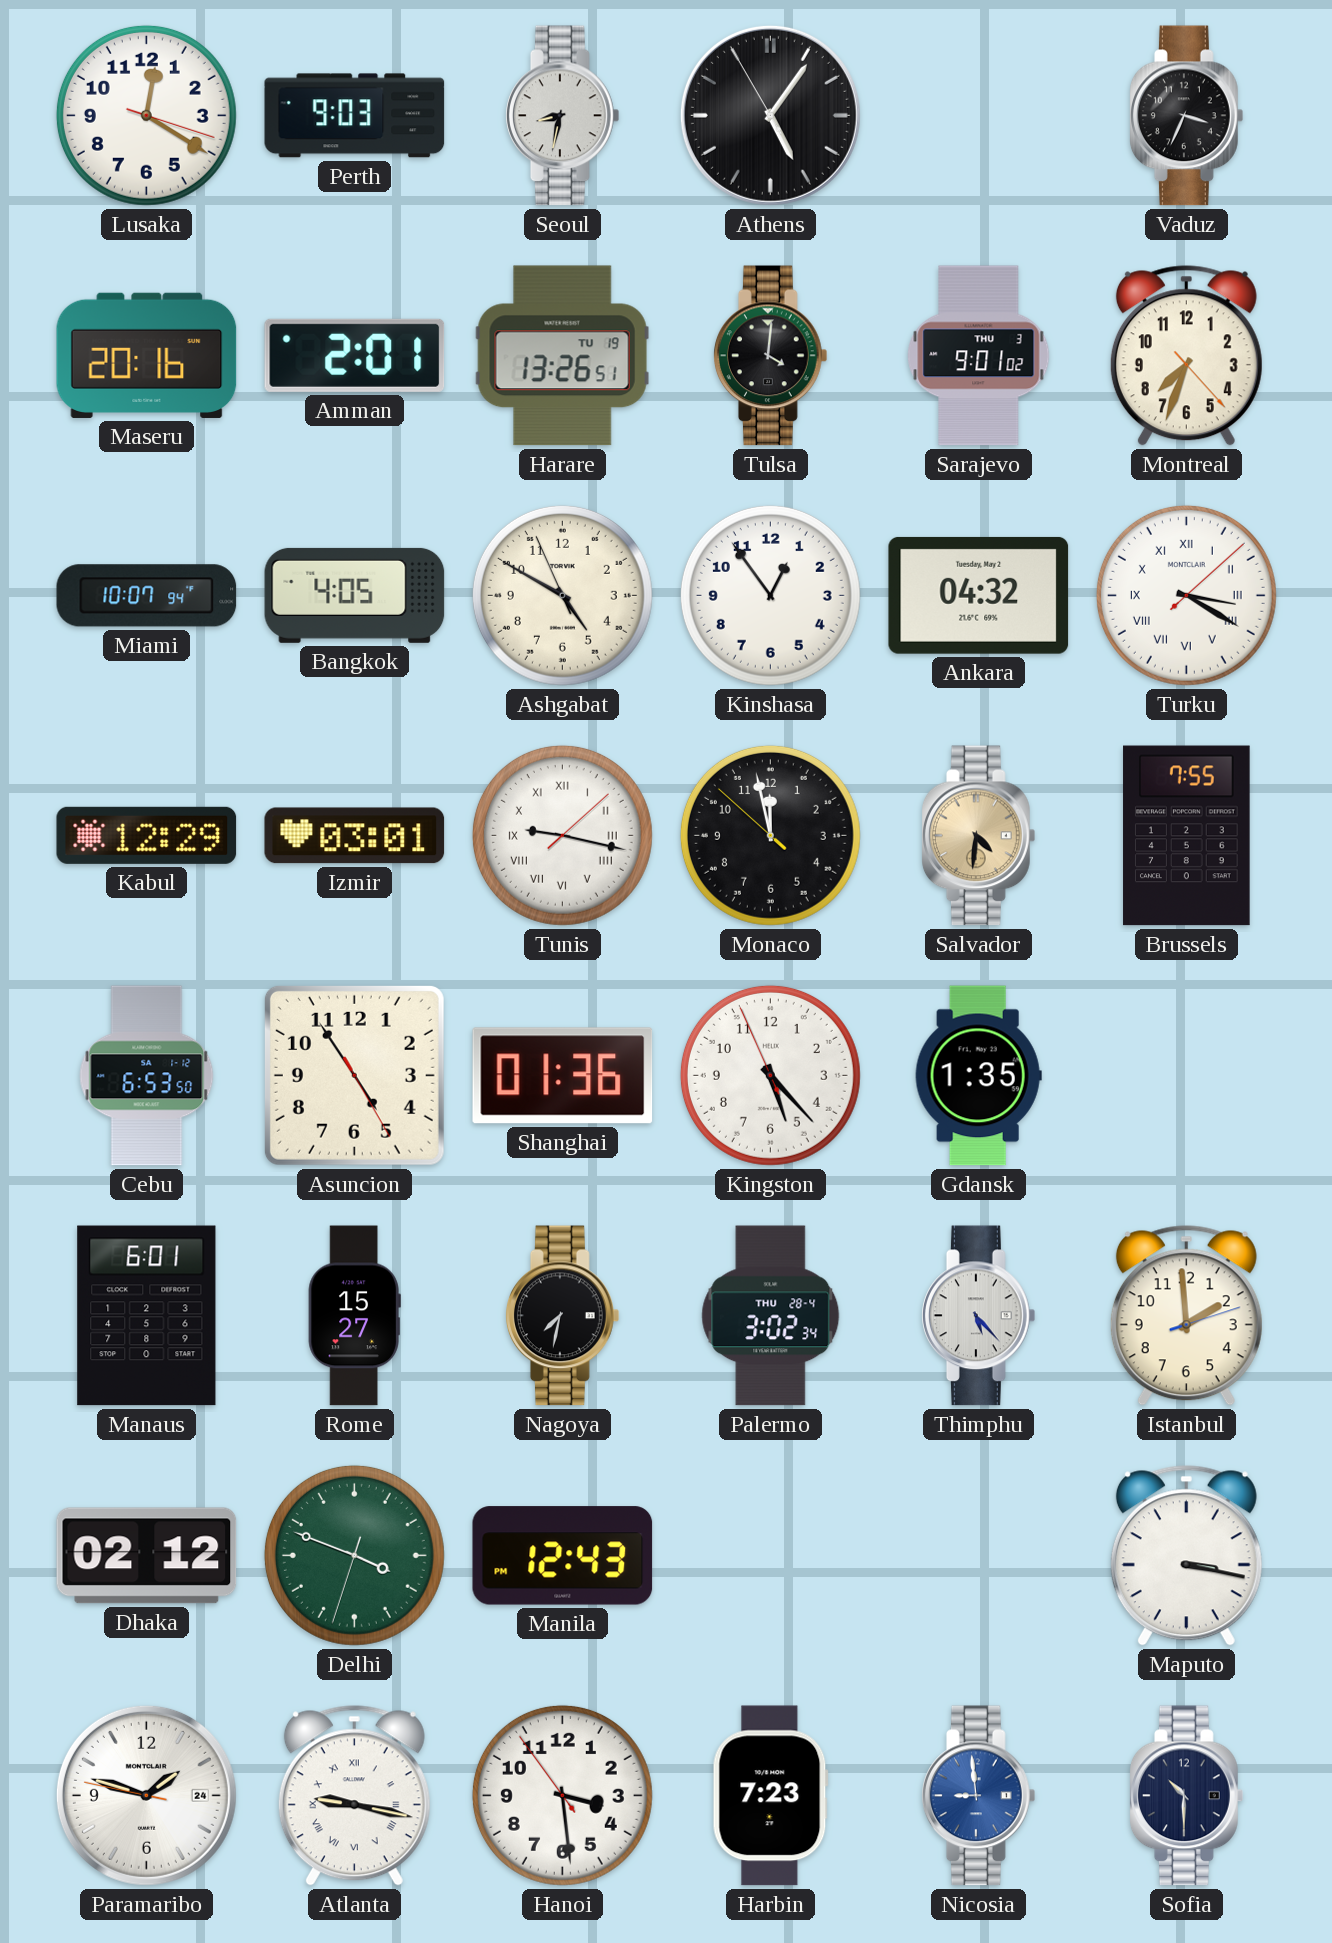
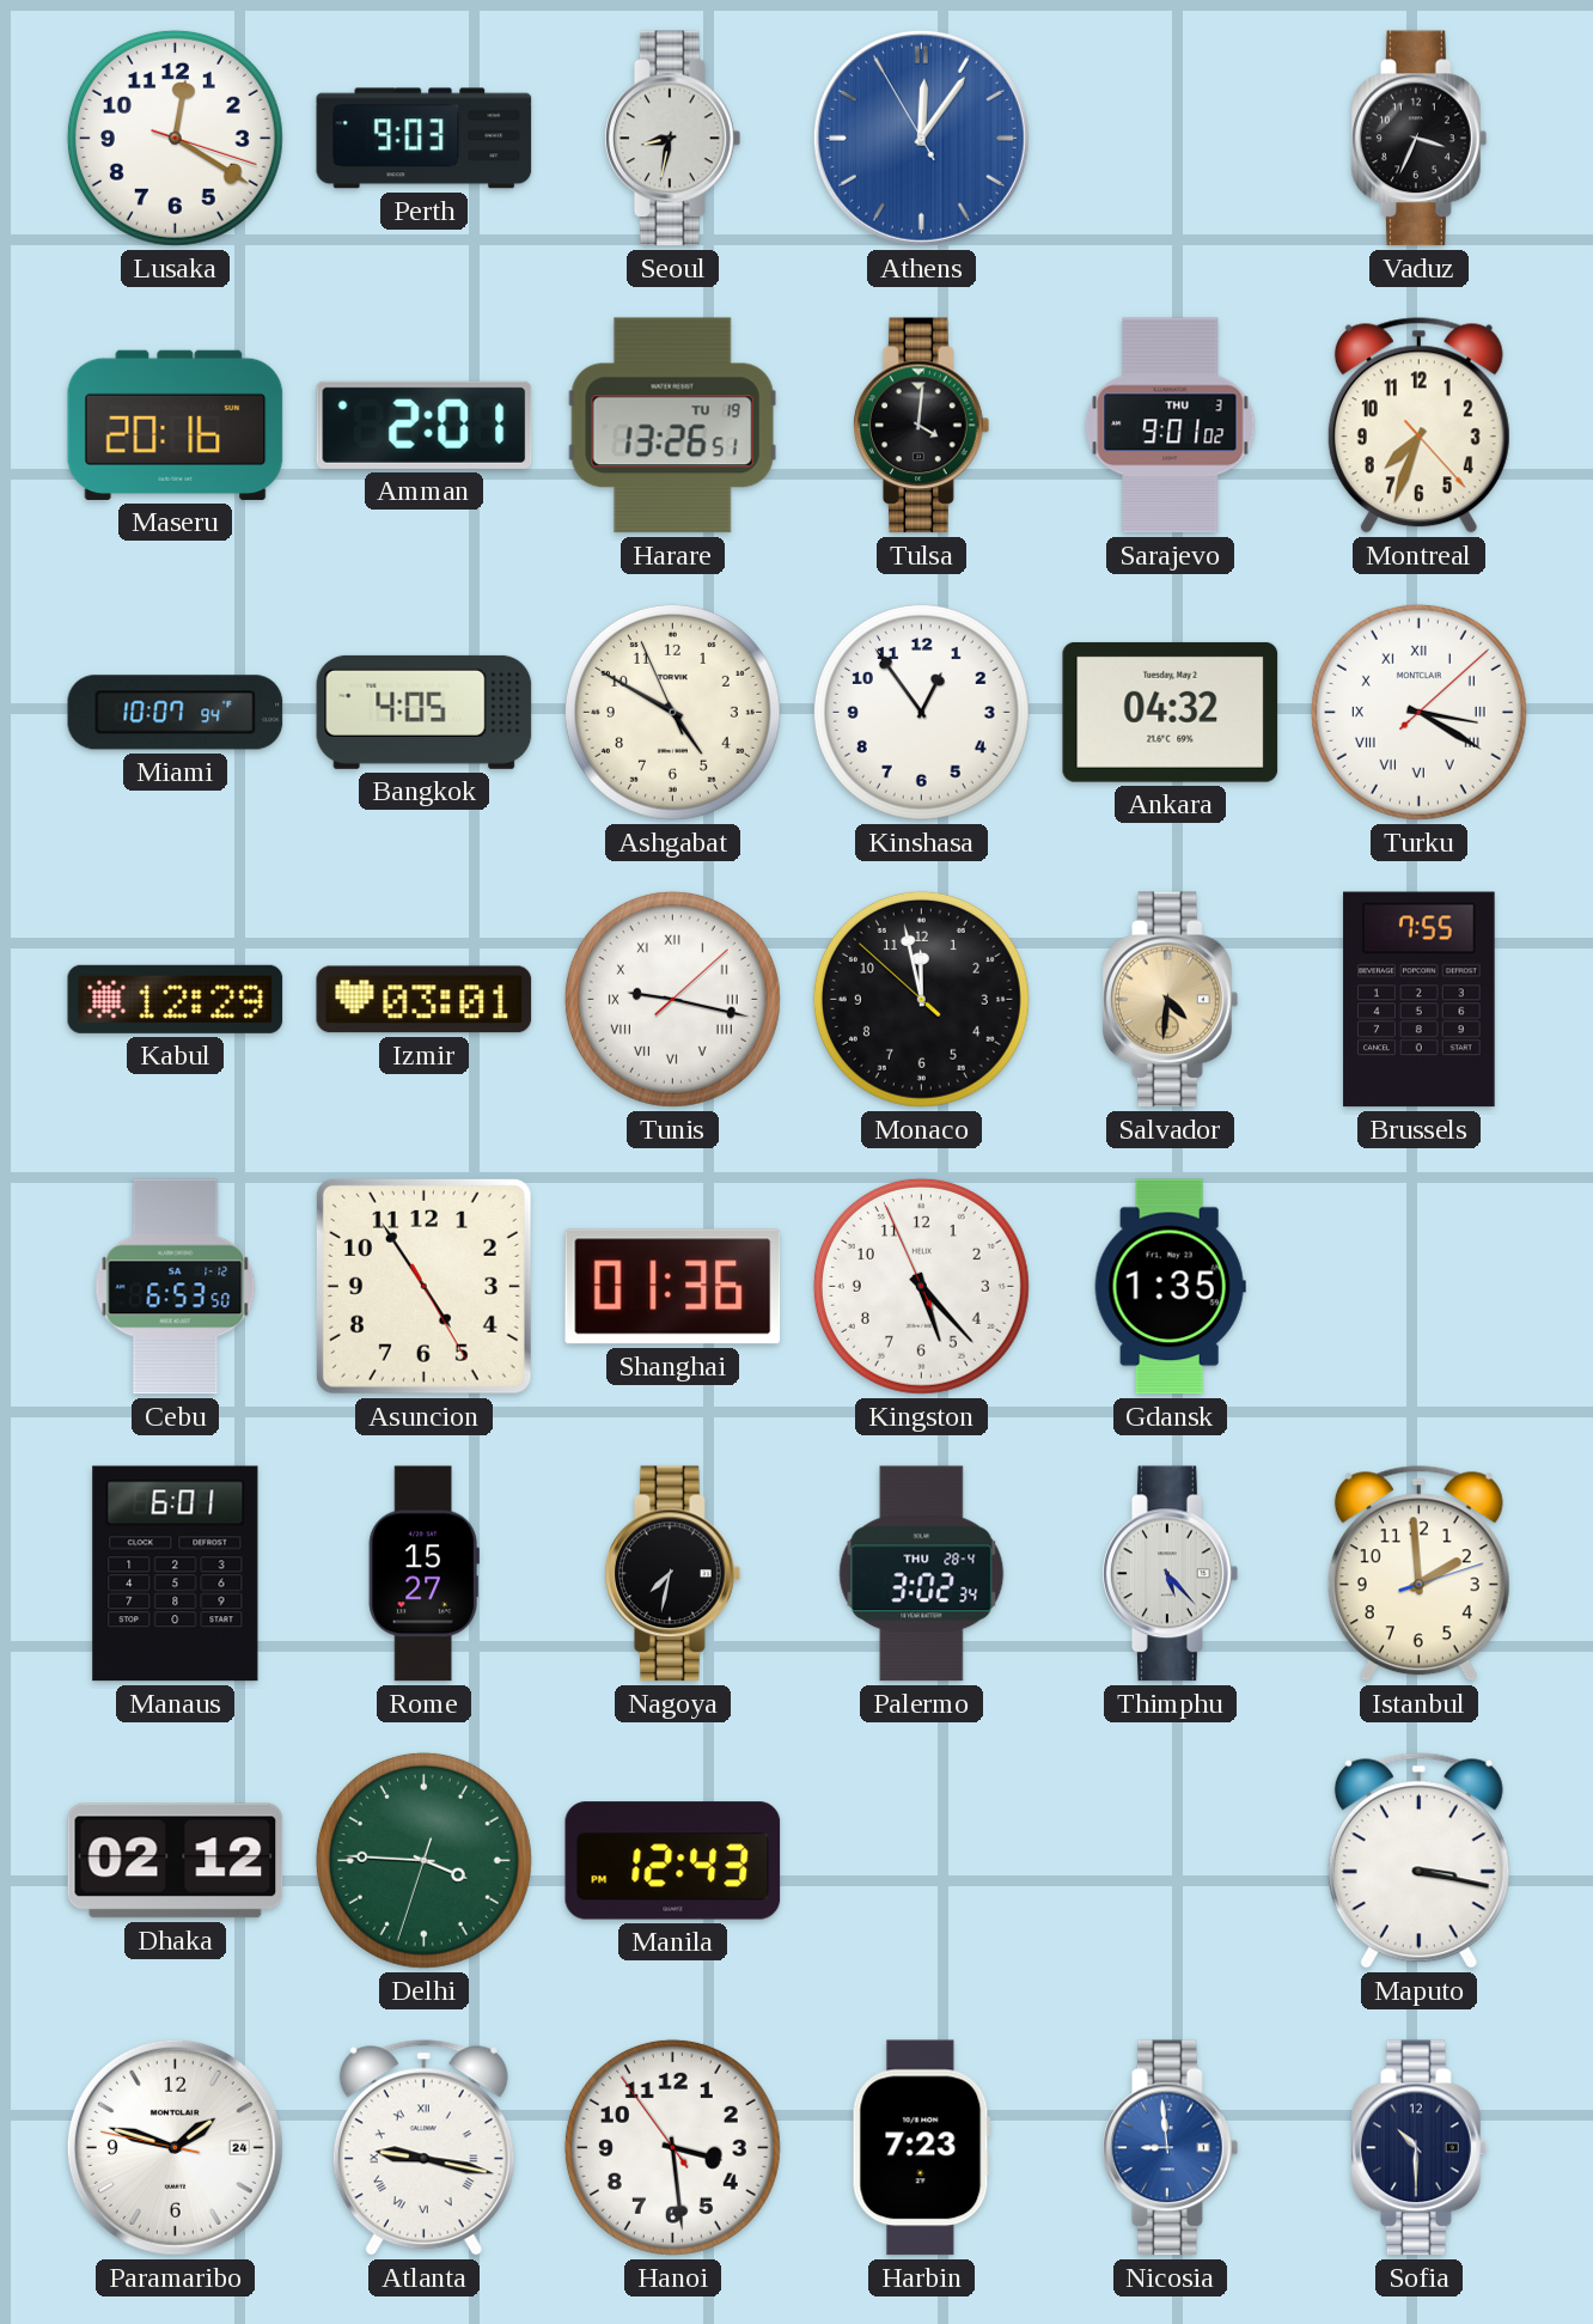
Athens: 5:05 -> 12:05 (921, 138)
Athens dial: black -> blue (921, 138)
Delhi: 3:48 -> 3:45 (423, 1860)
